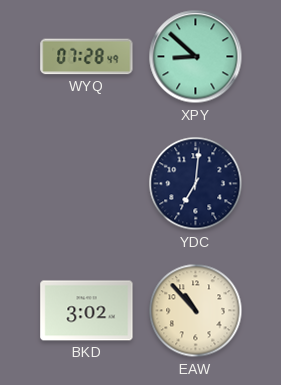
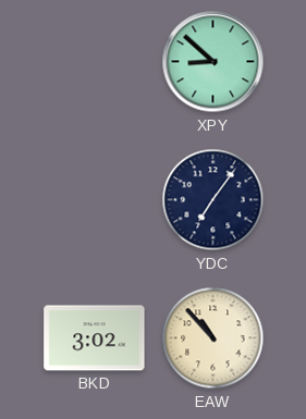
WYQ: 07:28 -> none (87, 57)
YDC: 7:01 -> 7:06 (213, 200)
